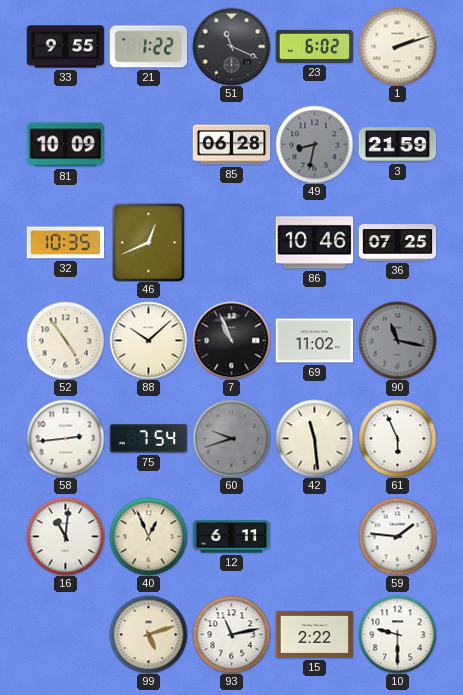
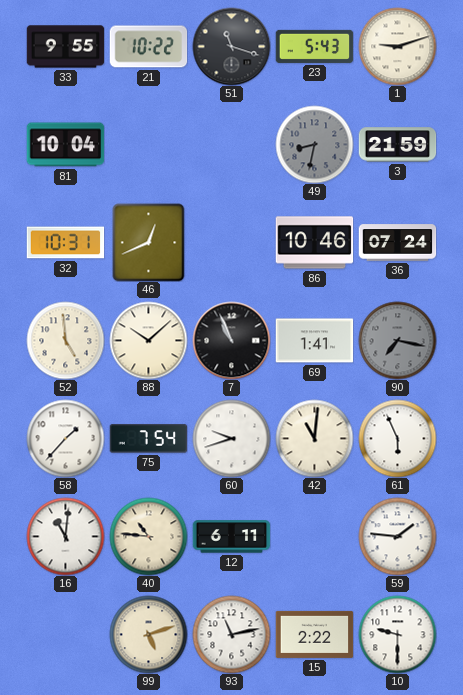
21: 1:22 -> 10:22 (148, 47)
51: 11:19 -> 11:18 (231, 46)
23: 6:02 -> 5:43 (314, 46)
1: 2:12 -> 9:12 (397, 46)
81: 10:09 -> 10:04 (65, 145)
85: 06:28 -> none (231, 145)
32: 10:35 -> 10:31 (65, 243)
36: 07:25 -> 07:24 (397, 243)
52: 4:54 -> 4:59 (65, 340)
69: 11:02 -> 1:41 (314, 341)
90: 11:17 -> 7:17 (397, 340)
58: 2:44 -> 1:37 (65, 438)
60 dial: grey -> white (231, 438)
42: 11:29 -> 11:01 (314, 438)
40: 12:56 -> 10:46 (148, 536)
